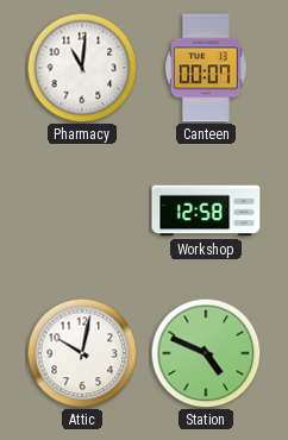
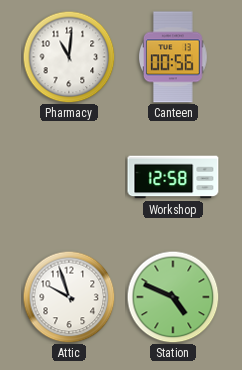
Canteen: 00:07 -> 00:56 (174, 57)
Attic: 10:02 -> 9:57 (69, 297)
